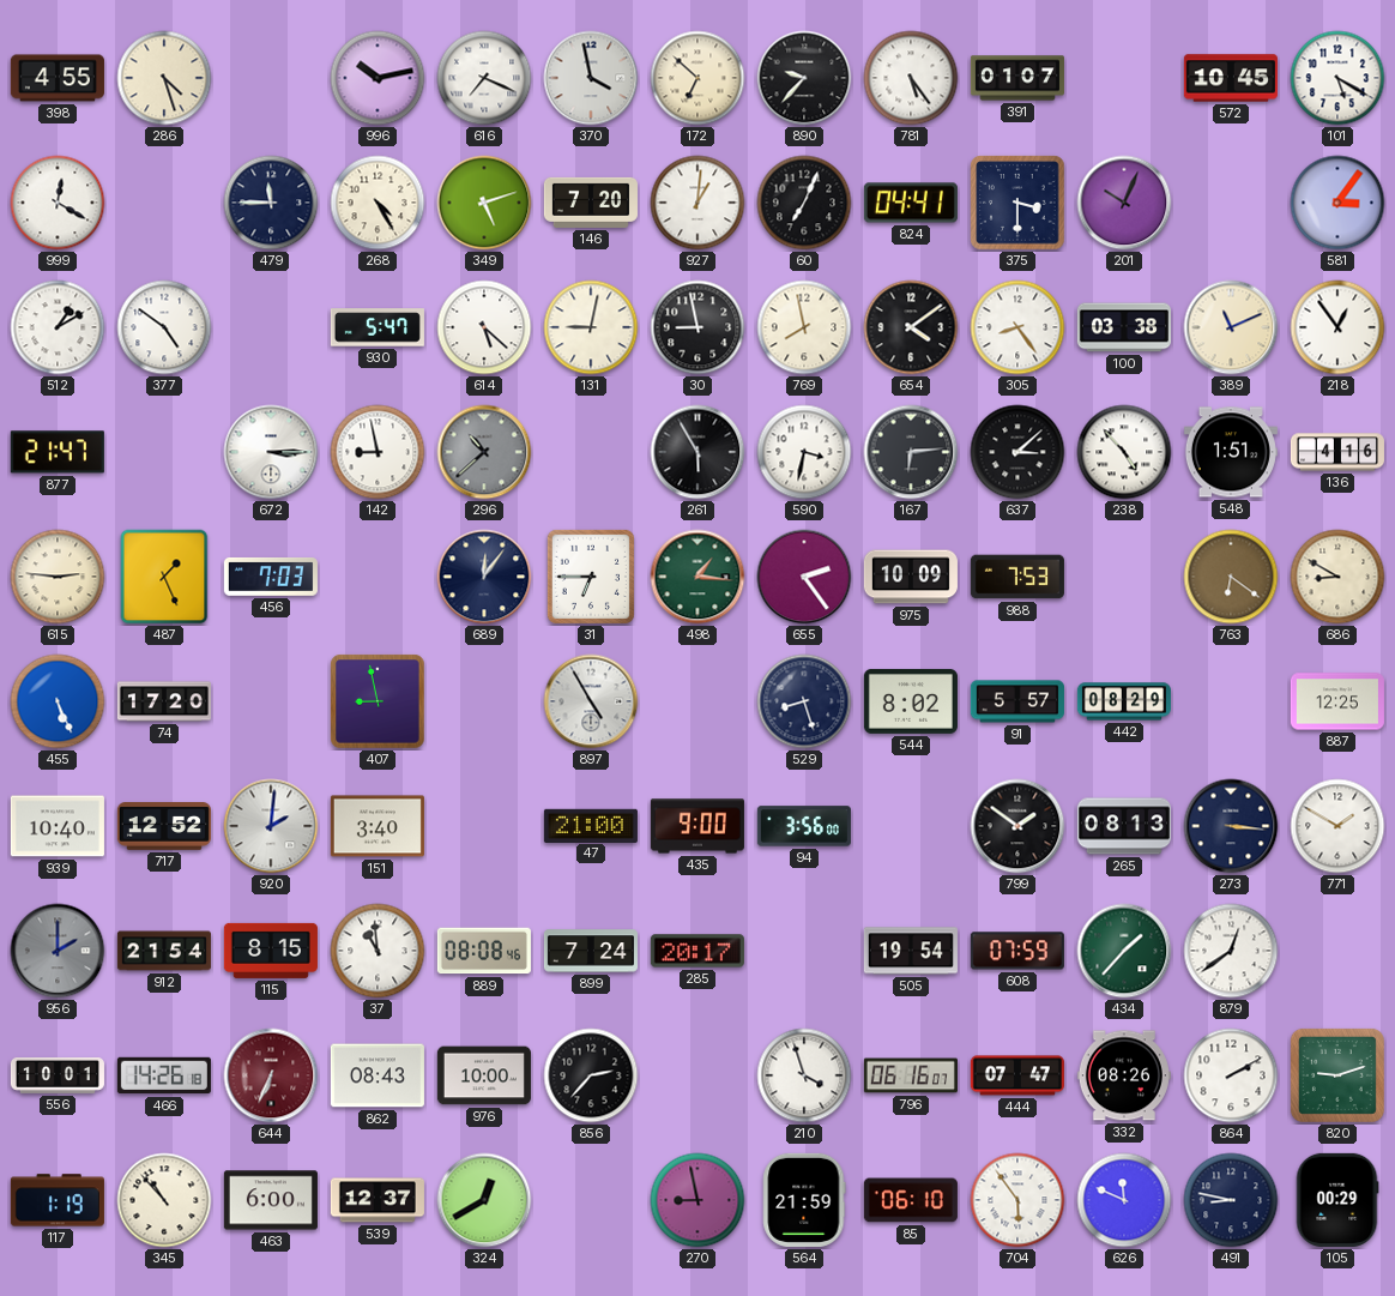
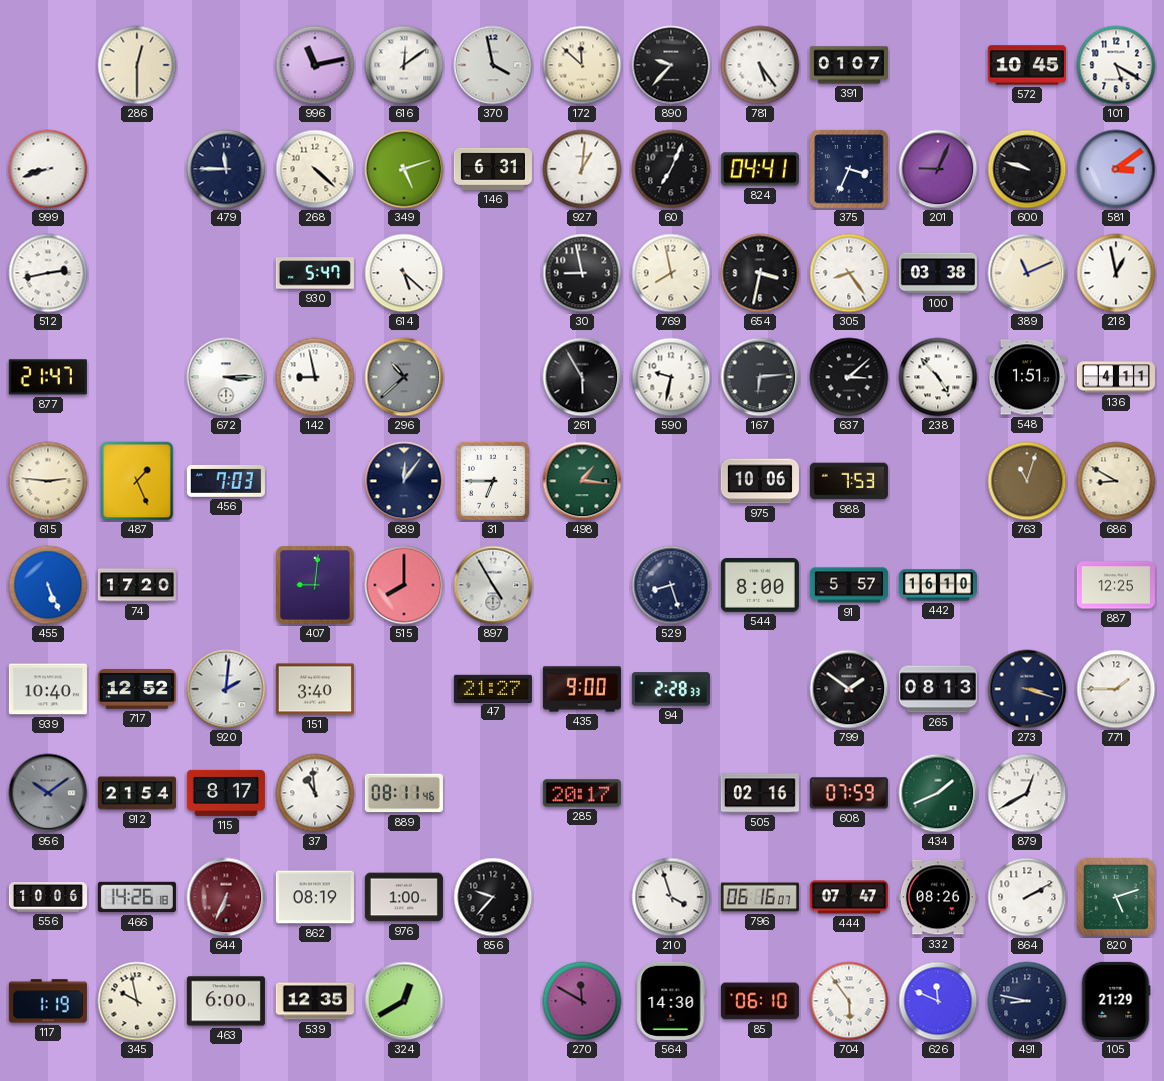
398: 4:55 -> none (58, 78)
286: 4:27 -> 12:30 (137, 65)
996: 10:13 -> 11:13 (315, 65)
616: 7:19 -> 12:09 (404, 65)
172: 6:52 -> 11:52 (582, 65)
999: 12:20 -> 8:42 (48, 169)
268: 4:25 -> 4:22 (315, 169)
146: 7:20 -> 6:31 (493, 169)
375: 3:30 -> 3:34 (849, 169)
201: 10:04 -> 9:04 (938, 169)
600: none -> 9:48 (1027, 169)
581: 3:06 -> 3:09 (1116, 169)
512: 1:10 -> 2:43 (48, 273)
377: 4:51 -> none (164, 327)
131: 9:02 -> none (591, 327)
654: 4:09 -> 3:32 (760, 273)
218: 12:54 -> 12:58 (1116, 273)
590: 3:32 -> 9:32 (671, 377)
136: 4:16 -> 4:11 (1116, 377)
655: 2:24 -> none (804, 577)
975: 10:09 -> 10:06 (760, 481)
763: 6:21 -> 11:03 (1027, 481)
407: 8:58 -> 9:01 (315, 585)
515: none -> 8:00 (404, 585)
544: 8:02 -> 8:00 (760, 586)
442: 08:29 -> 16:10 (938, 585)
47: 21:00 -> 21:27 (493, 688)
94: 3:56 -> 2:28 (671, 689)
273: 3:16 -> 3:18 (1027, 689)
771: 1:50 -> 1:45 (1116, 689)
956: 2:00 -> 10:09 (48, 793)
115: 8:15 -> 8:17 (226, 793)
889: 08:08 -> 08:11 (404, 793)
899: 7:24 -> none (591, 951)
505: 19:54 -> 02:16 (760, 793)
434: 1:37 -> 1:41 (938, 793)
879: 12:39 -> 12:40 (1027, 793)
556: 10:01 -> 10:06 (48, 898)
862: 08:43 -> 08:19 (315, 897)
976: 10:00 -> 1:00 (404, 897)
856: 2:37 -> 9:37 (493, 897)
820: 9:12 -> 5:12 (1116, 897)
345: 10:53 -> 9:58 (137, 1001)
539: 12:37 -> 12:35 (315, 1001)
270: 8:58 -> 11:50 (582, 1001)
564: 21:59 -> 14:30 (671, 1001)
105: 00:29 -> 21:29 (1116, 1001)
